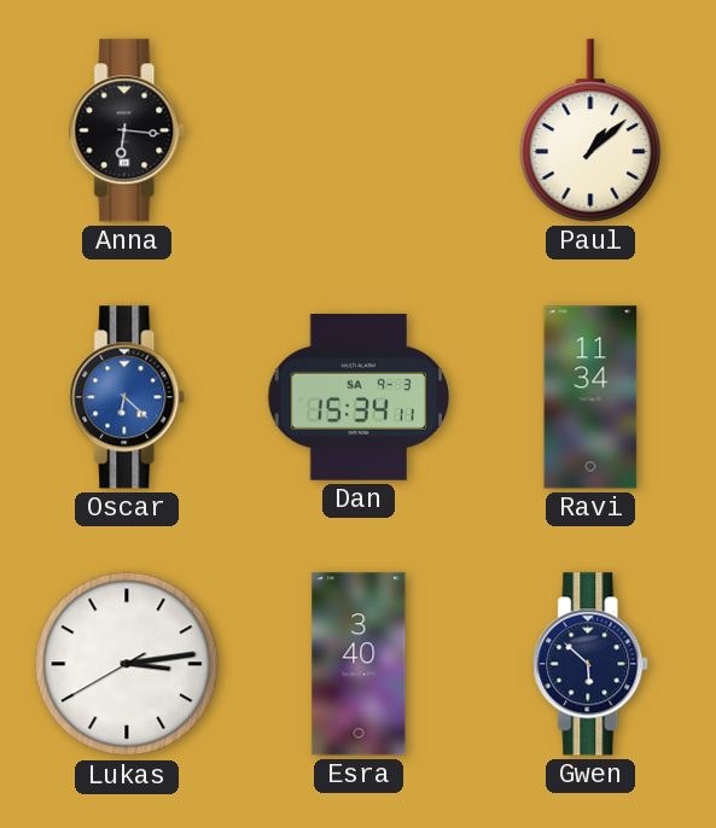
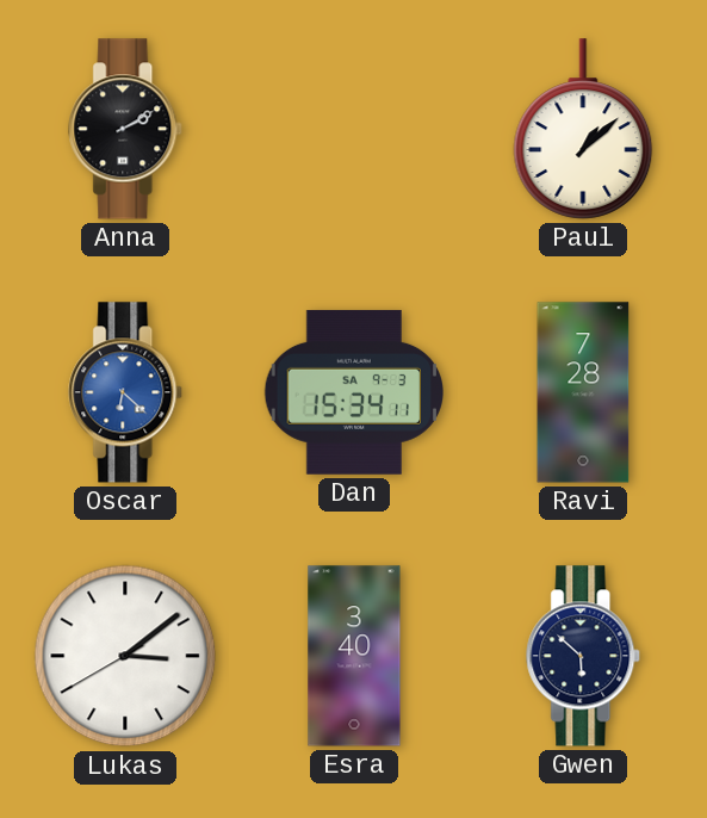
Anna: 6:16 -> 2:10 (126, 129)
Ravi: 11:34 -> 7:28 (583, 392)
Lukas: 3:13 -> 3:08 (125, 656)
